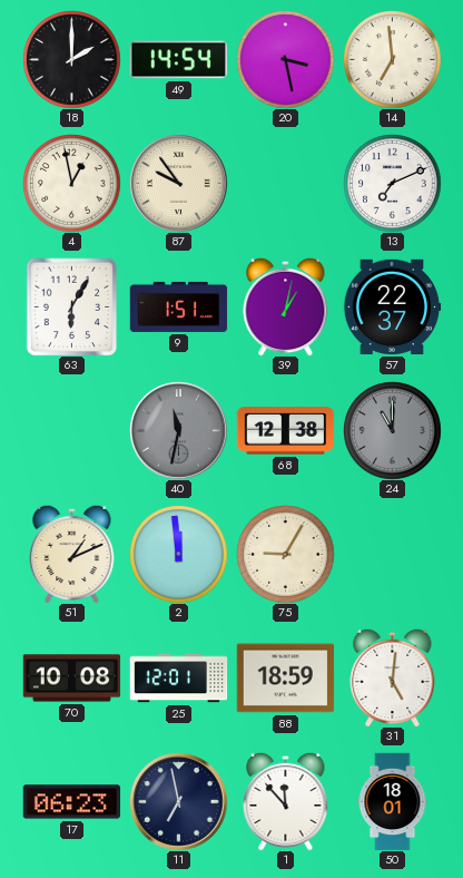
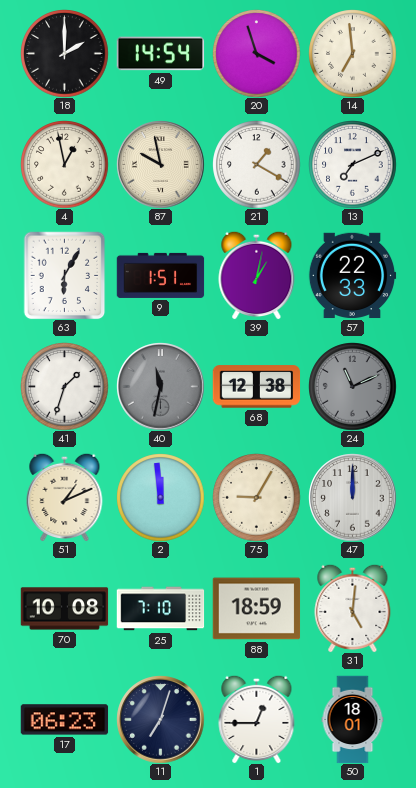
20: 3:28 -> 3:57 (256, 53)
87: 9:54 -> 9:58 (160, 164)
21: none -> 1:20 (256, 164)
57: 22:37 -> 22:33 (352, 276)
41: none -> 1:33 (64, 386)
24: 11:00 -> 11:11 (352, 386)
47: none -> 12:00 (352, 497)
25: 12:01 -> 7:10 (160, 609)
11: 6:58 -> 7:03 (160, 719)
1: 11:53 -> 12:45 (257, 719)
